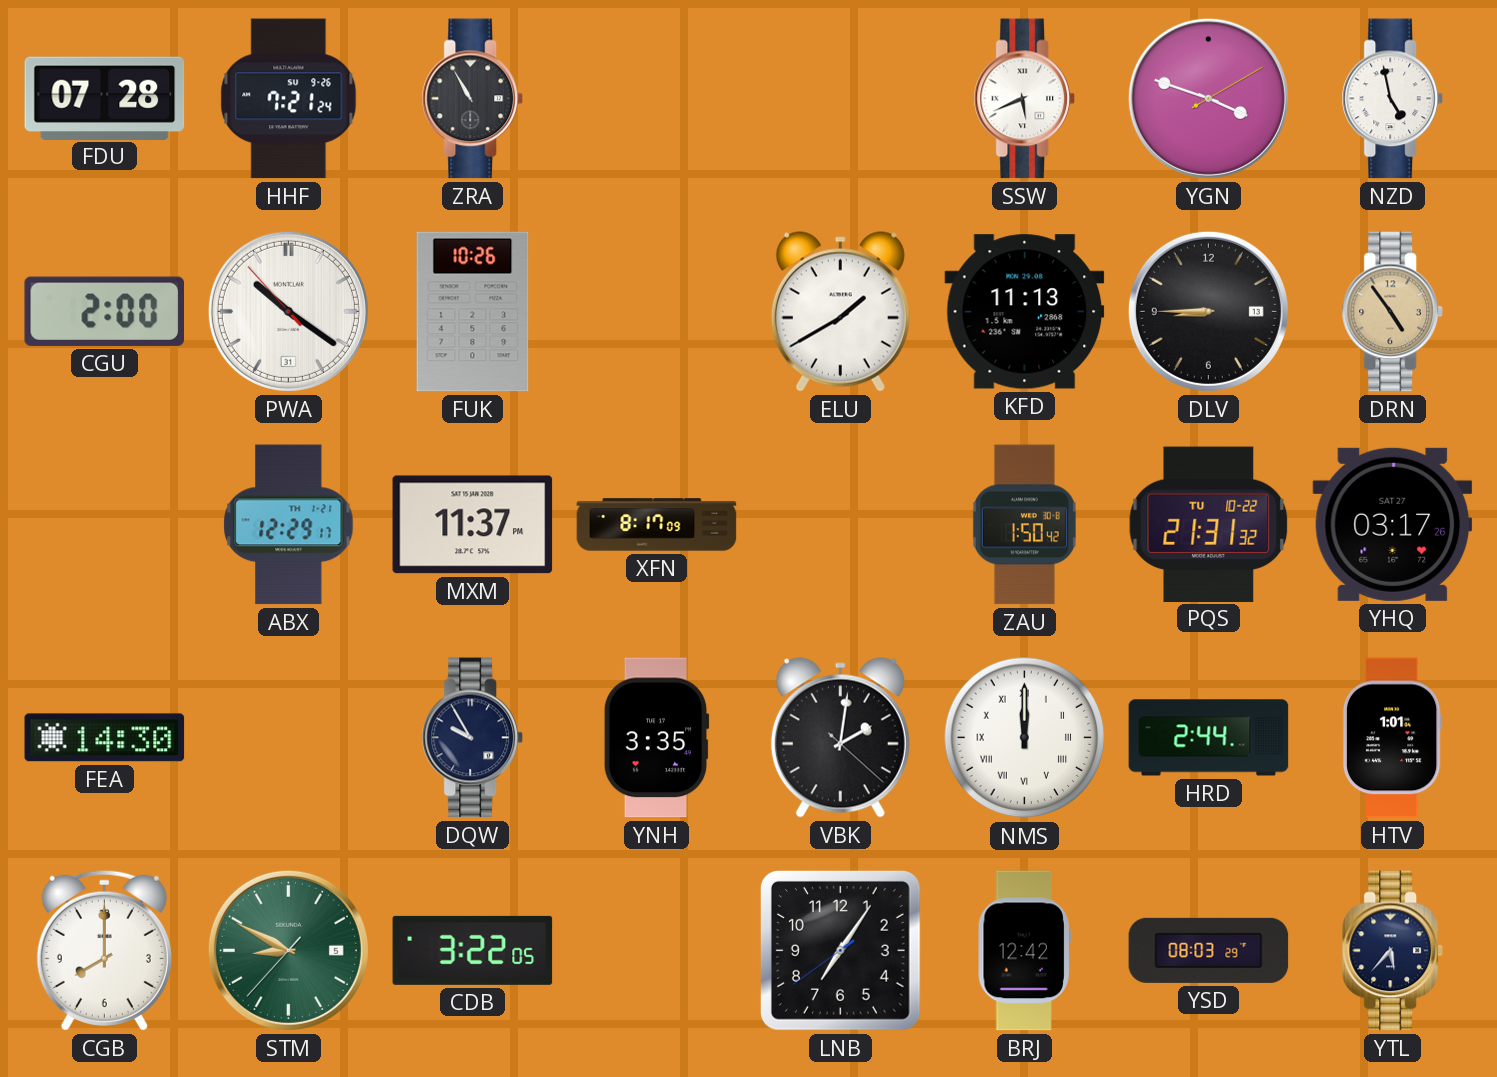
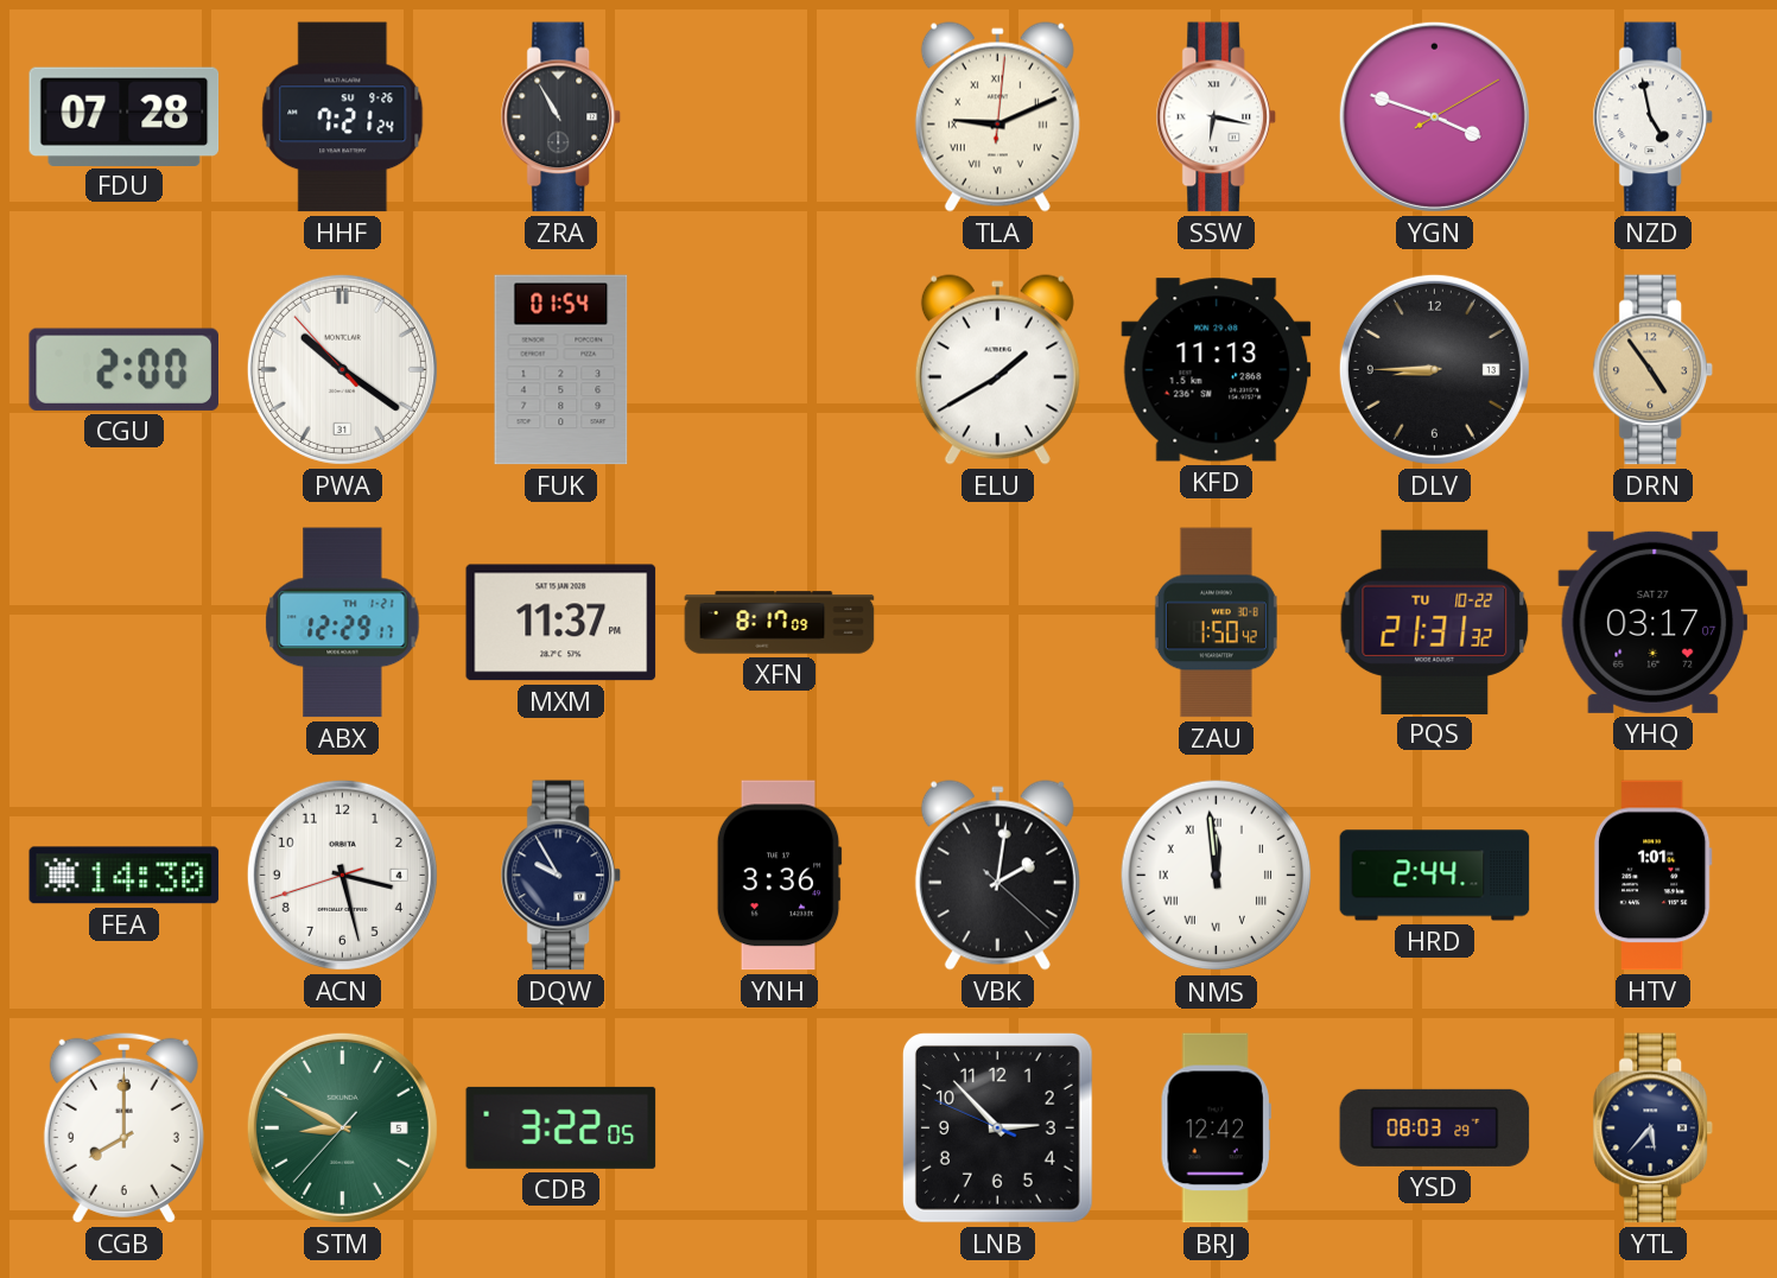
TLA: none -> 9:11 (997, 117)
SSW: 5:41 -> 6:17 (1216, 117)
FUK: 10:26 -> 01:54 (561, 370)
YHQ: 03:17:26 -> 03:17:07 (1654, 622)
ACN: none -> 3:27 (342, 875)
YNH: 3:35 -> 3:36 (779, 876)
NMS: 12:00 -> 11:59 (1217, 876)
LNB: 7:05 -> 2:52 (997, 1127)
